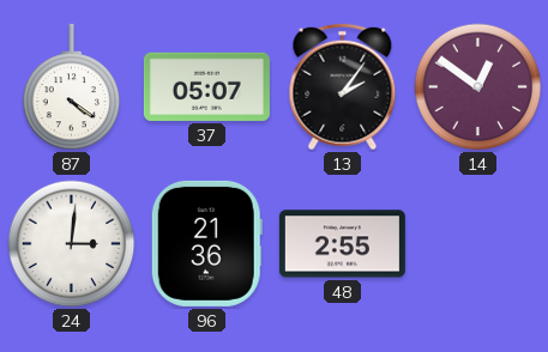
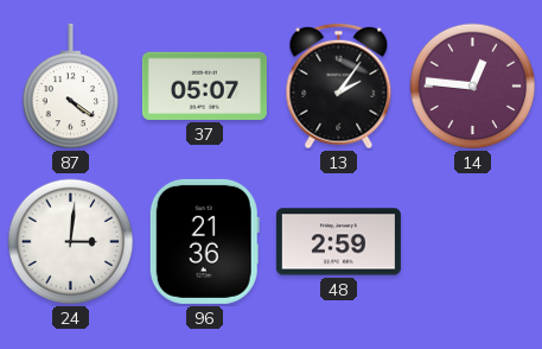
14: 12:51 -> 12:46 (473, 87)
48: 2:55 -> 2:59 (338, 242)
